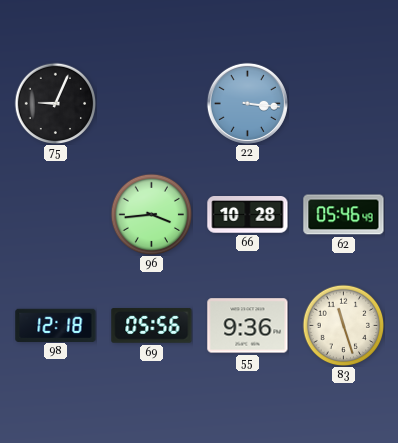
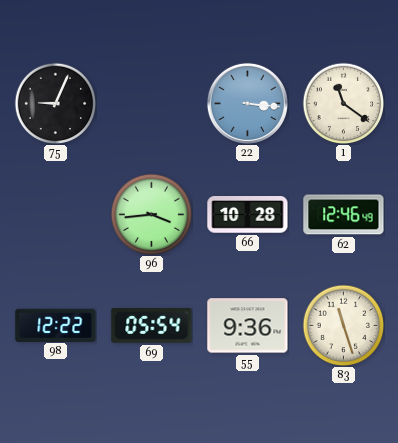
1: none -> 11:21 (343, 103)
62: 05:46 -> 12:46 (344, 215)
98: 12:18 -> 12:22 (56, 325)
69: 05:56 -> 05:54 (152, 326)
